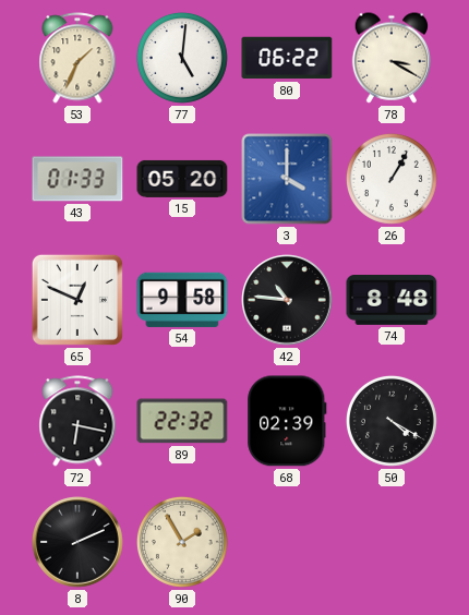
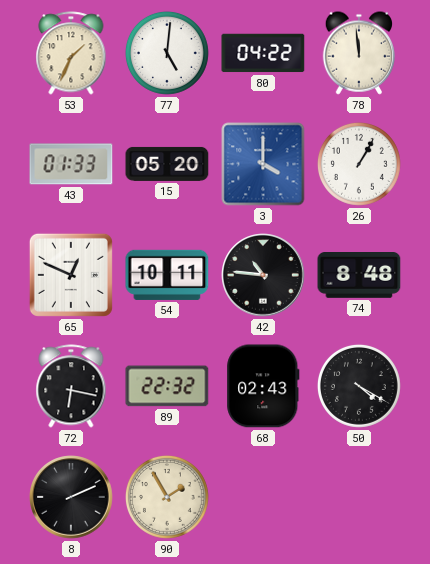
80: 06:22 -> 04:22 (263, 53)
78: 3:20 -> 11:59 (359, 53)
54: 9:58 -> 10:11 (167, 275)
68: 02:39 -> 02:43 (263, 386)
